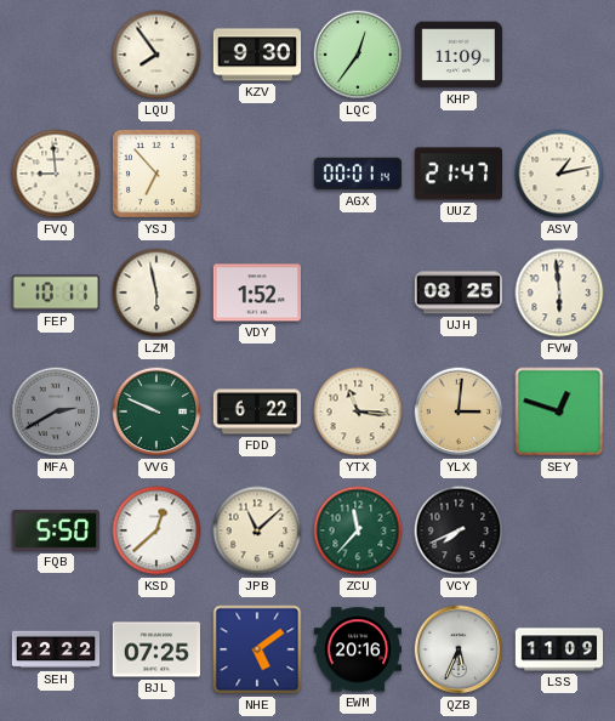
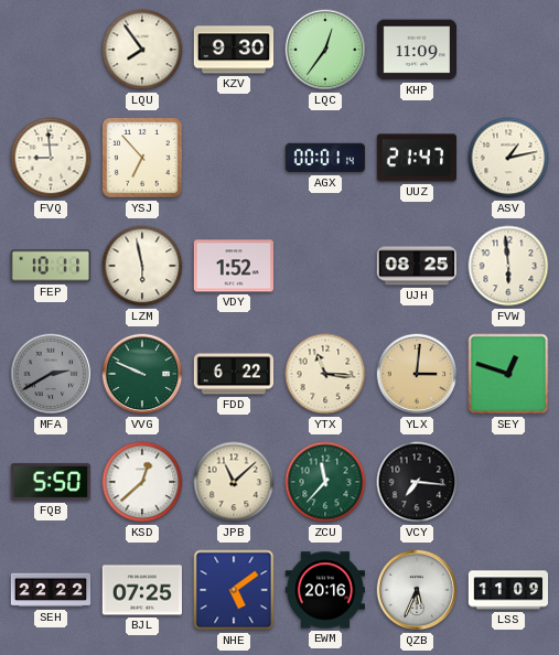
VCY: 7:41 -> 7:16 (417, 482)
